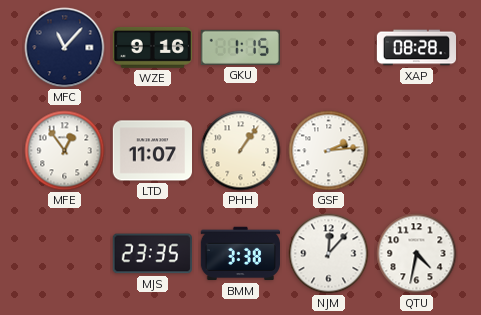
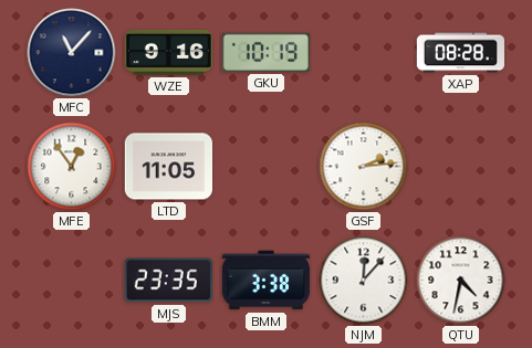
GKU: 1:15 -> 10:19 (265, 52)
LTD: 11:07 -> 11:05 (168, 167)
PHH: 1:06 -> none (241, 151)
